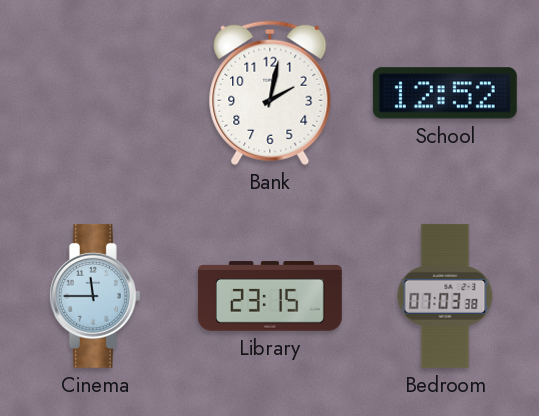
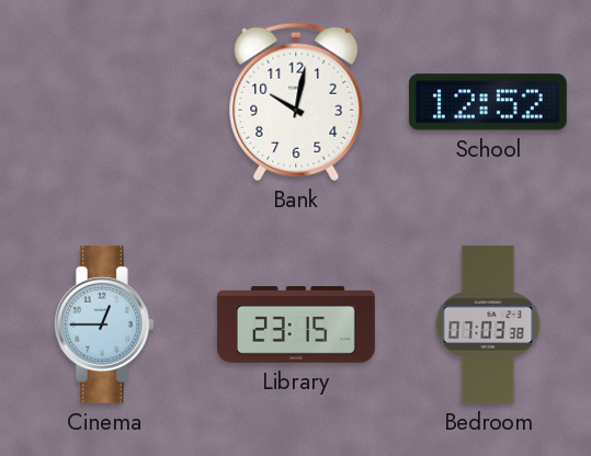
Bank: 2:02 -> 10:02 (296, 102)
Cinema: 11:45 -> 12:45 (104, 324)
